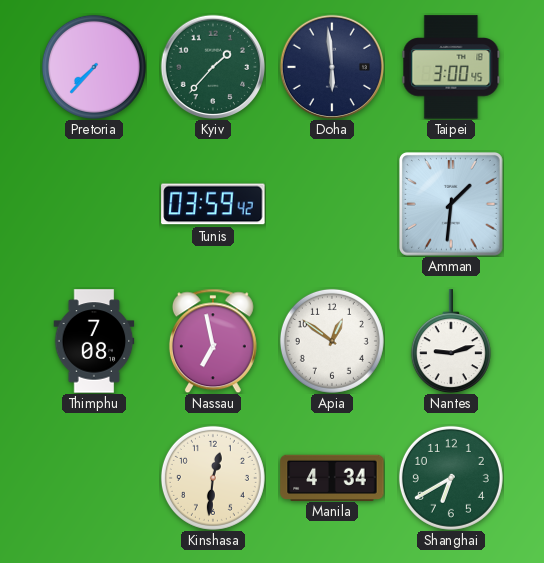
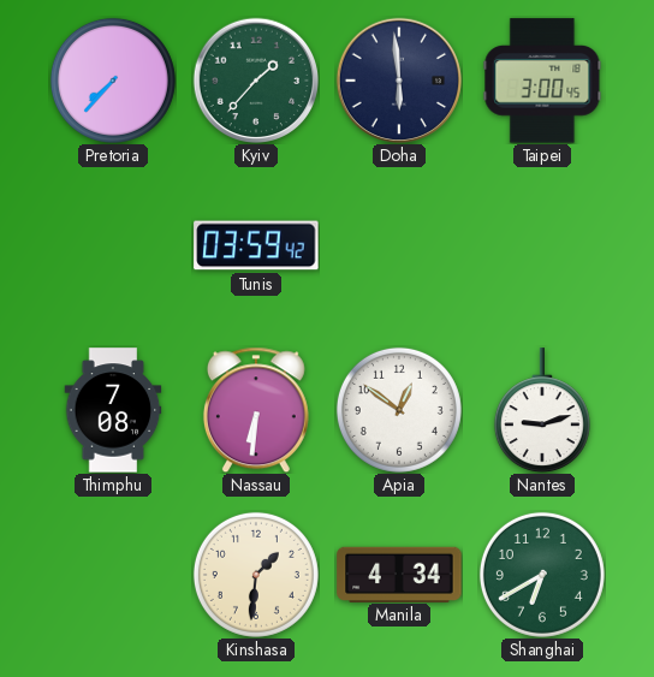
Amman: 1:31 -> none (451, 204)
Nassau: 6:58 -> 6:31 (256, 410)
Kinshasa: 12:31 -> 1:31 (256, 575)
